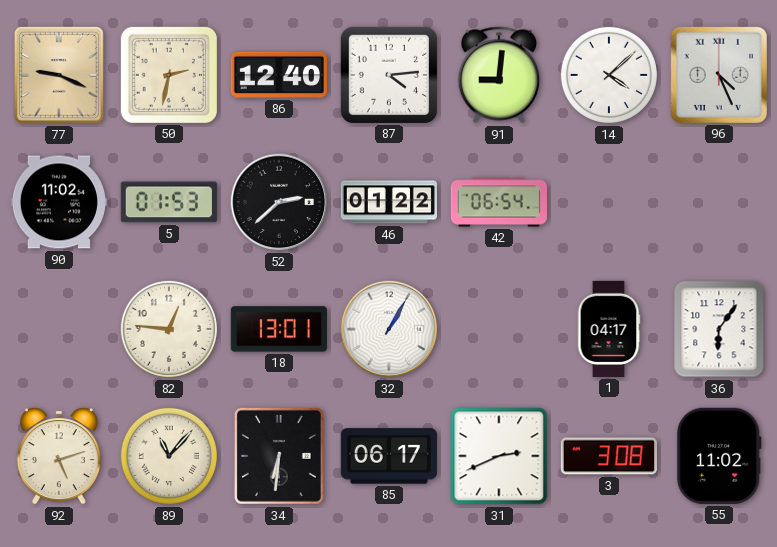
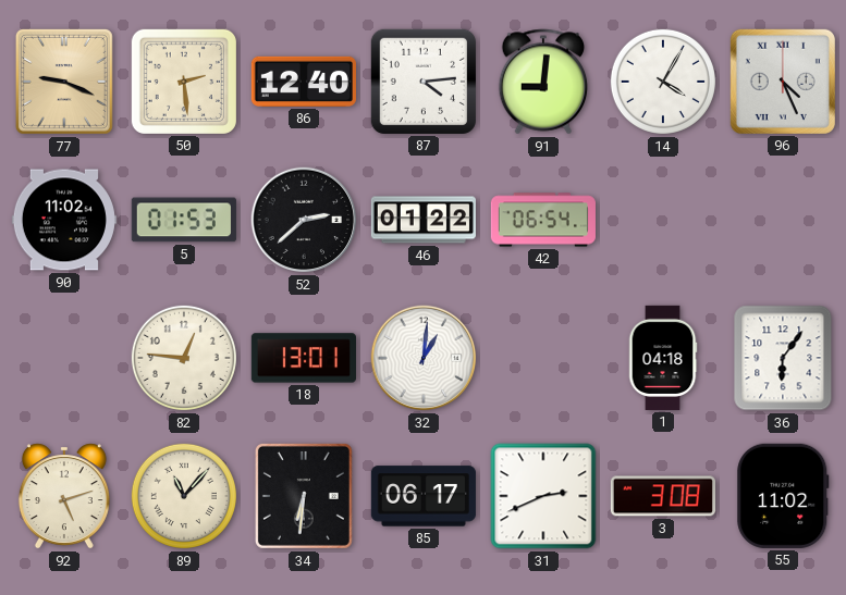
50: 2:32 -> 2:29 (184, 82)
14: 4:08 -> 4:05 (663, 82)
32: 1:05 -> 1:01 (424, 358)
1: 04:17 -> 04:18 (663, 358)
